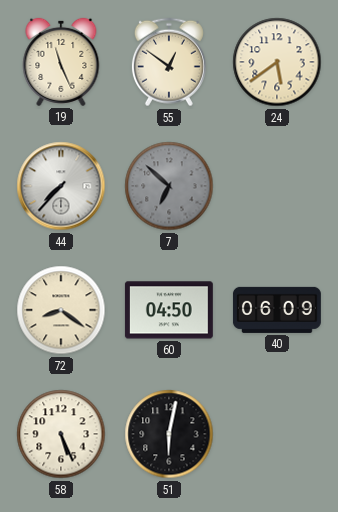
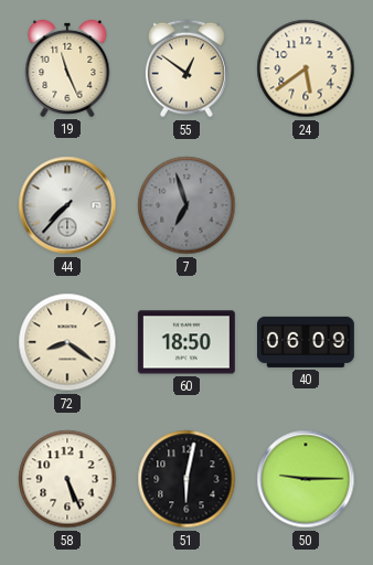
7: 6:52 -> 6:57 (186, 205)
60: 04:50 -> 18:50 (186, 342)
50: none -> 9:15 (306, 479)
